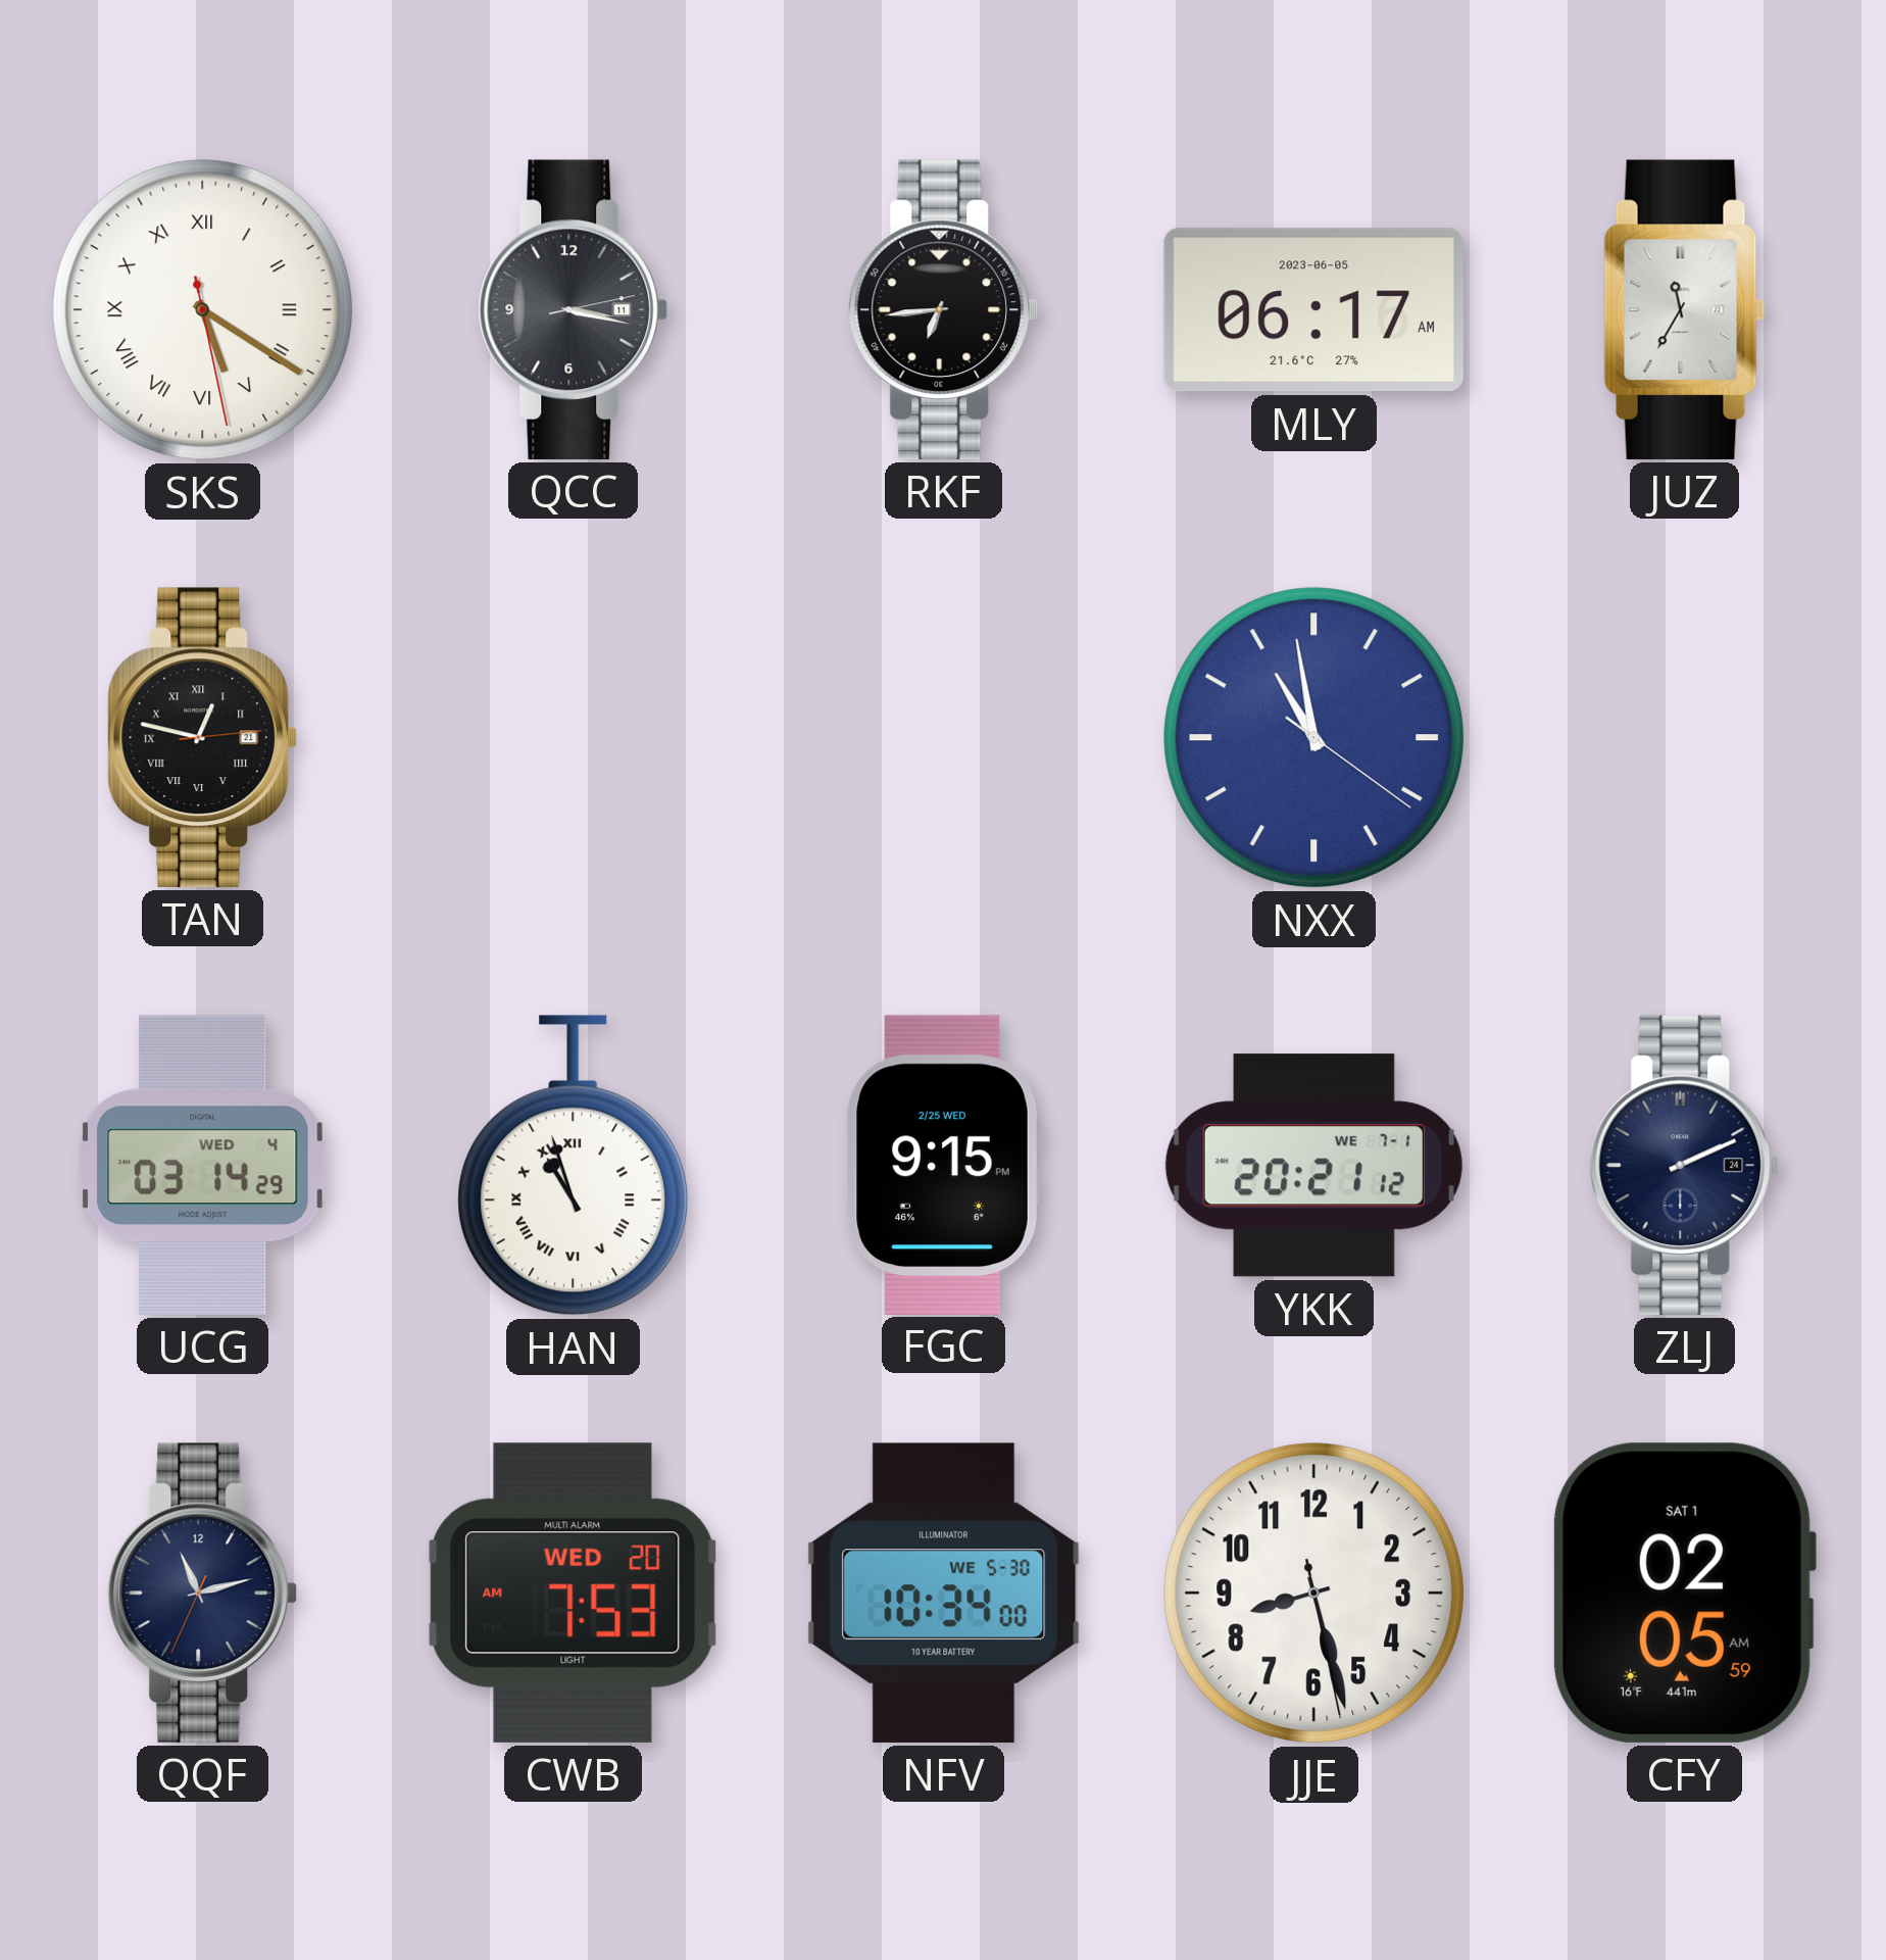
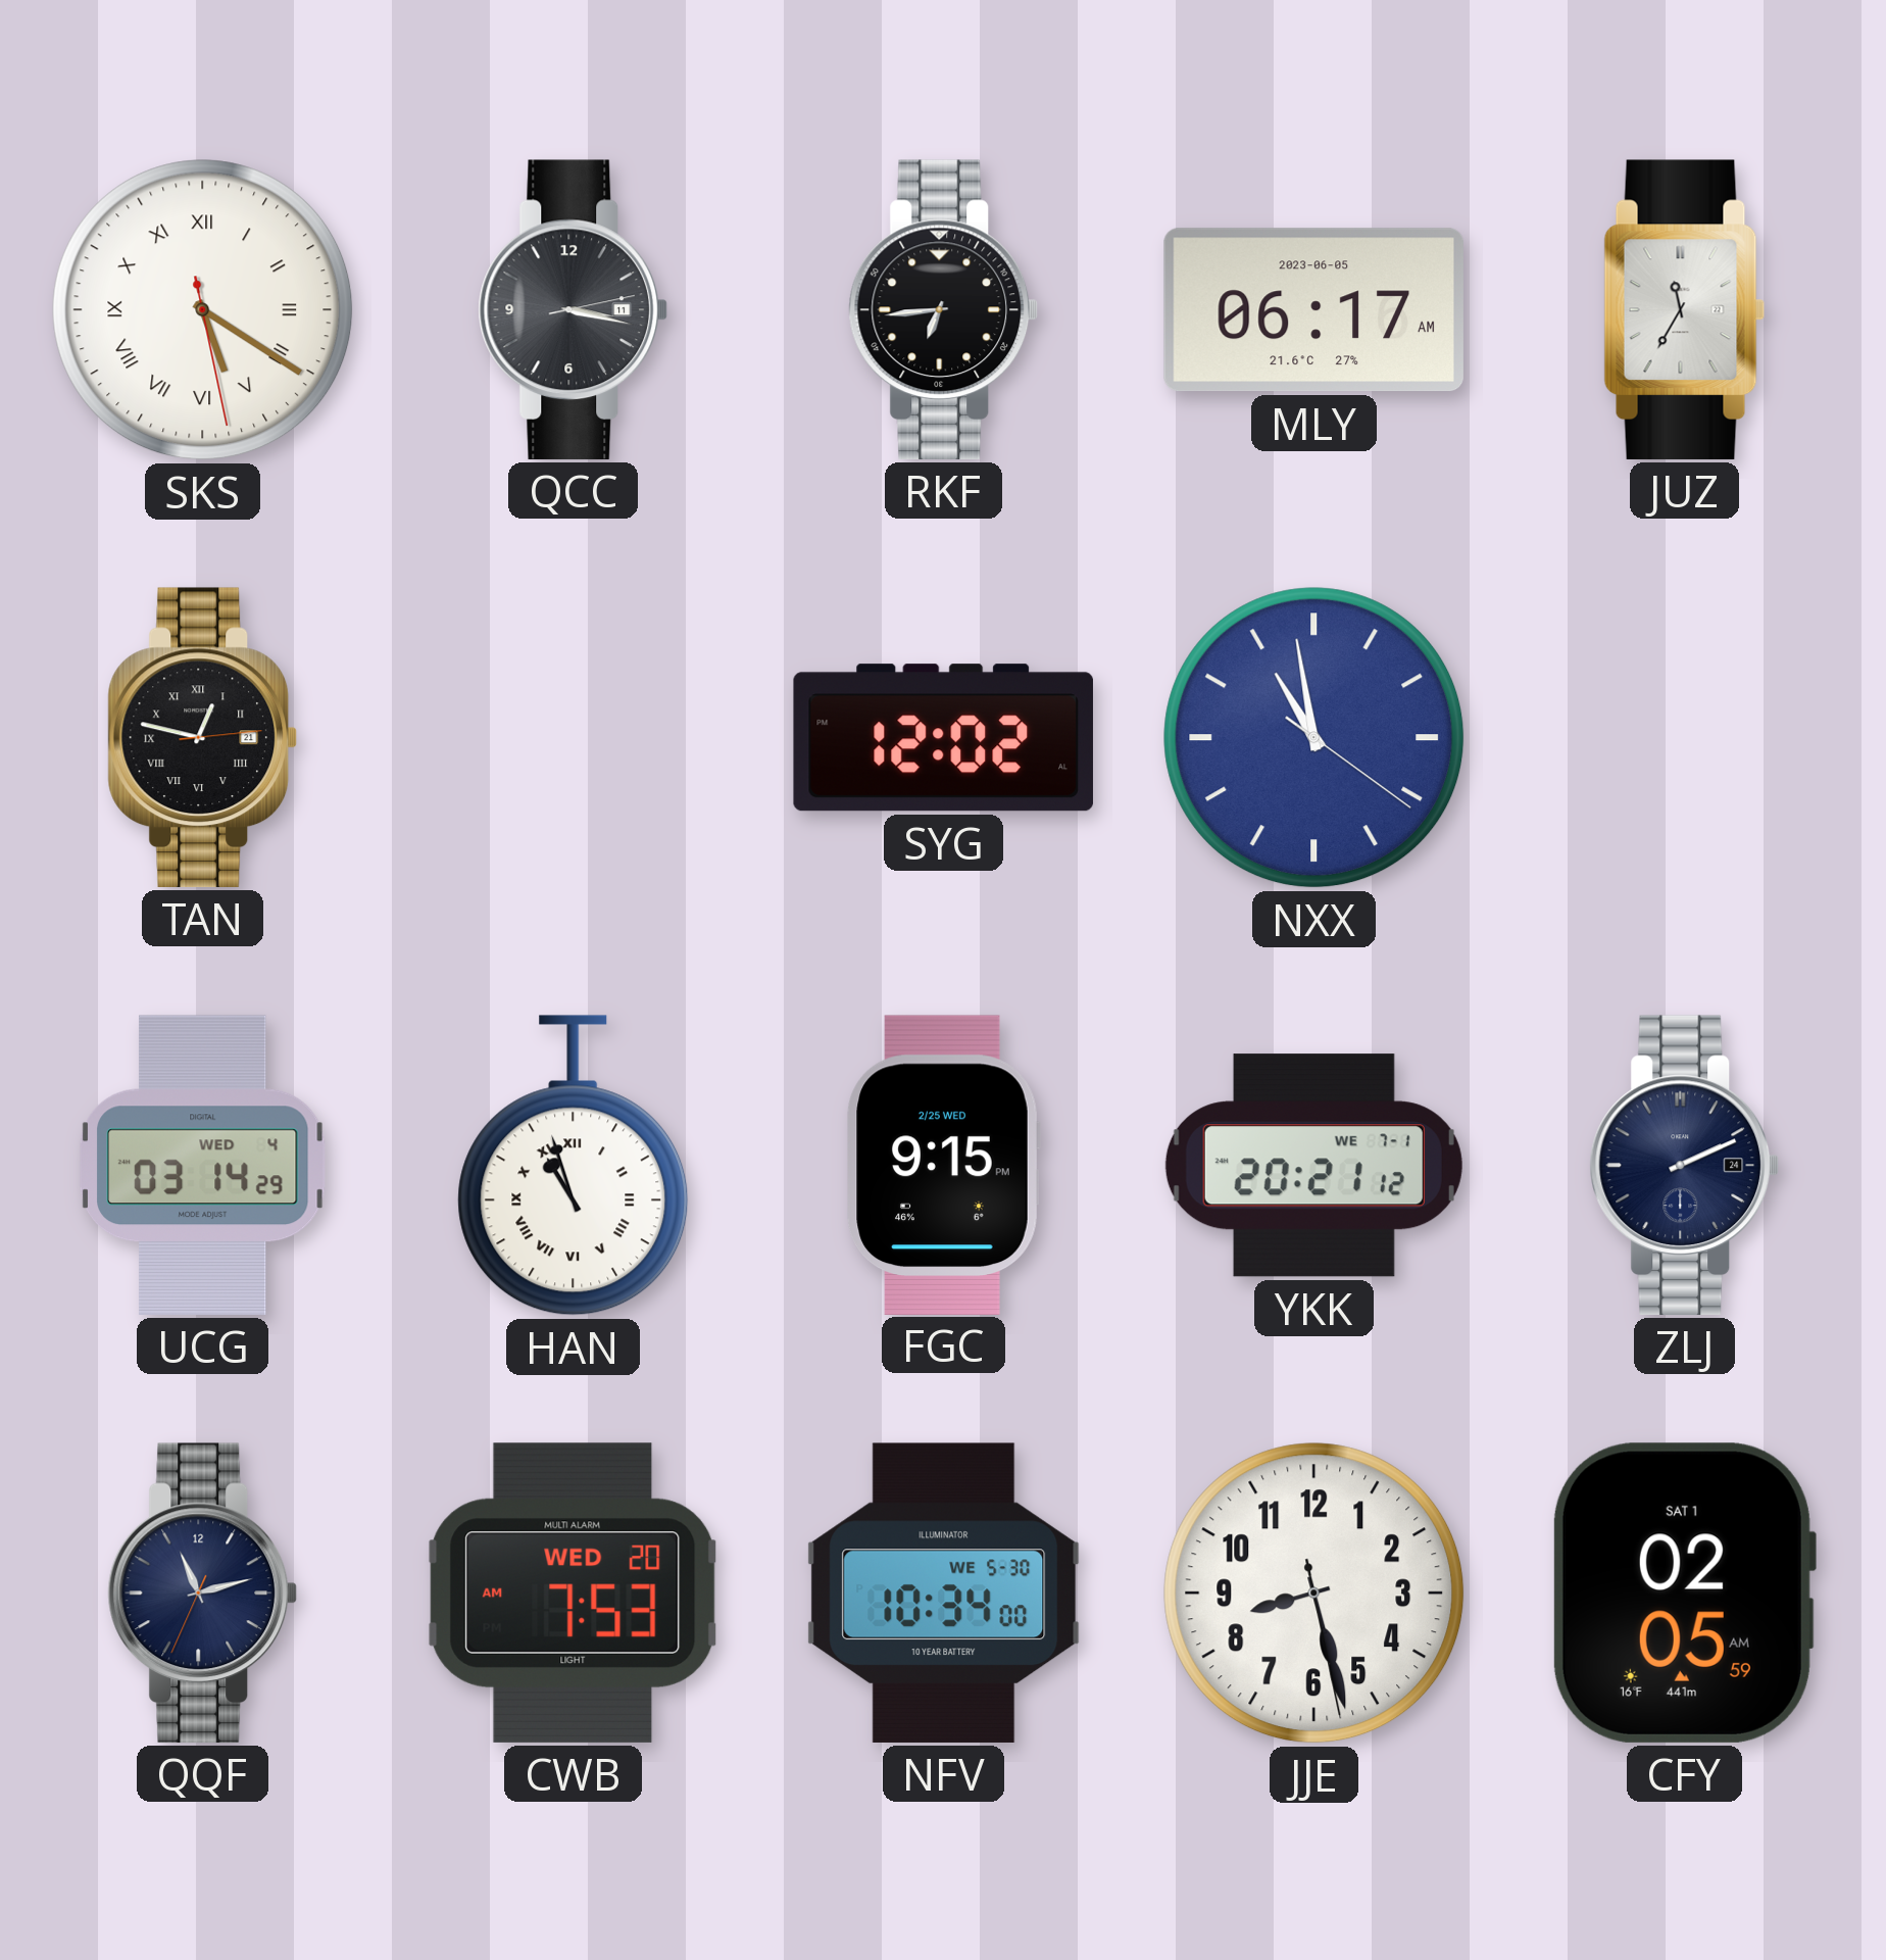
SYG: none -> 12:02 (943, 738)
